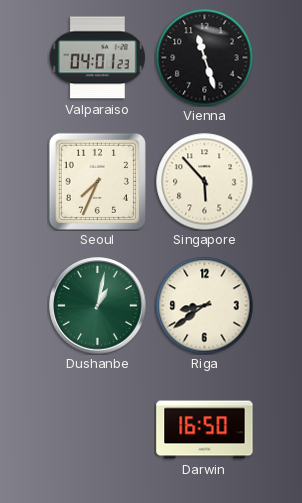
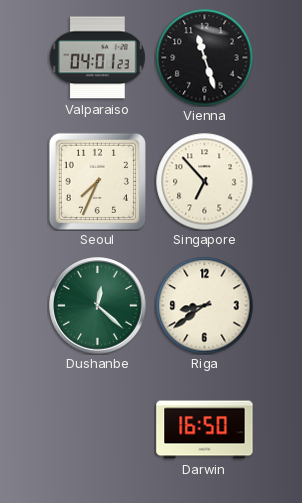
Singapore: 5:53 -> 6:53 (204, 181)
Dushanbe: 1:02 -> 12:22 (98, 306)
